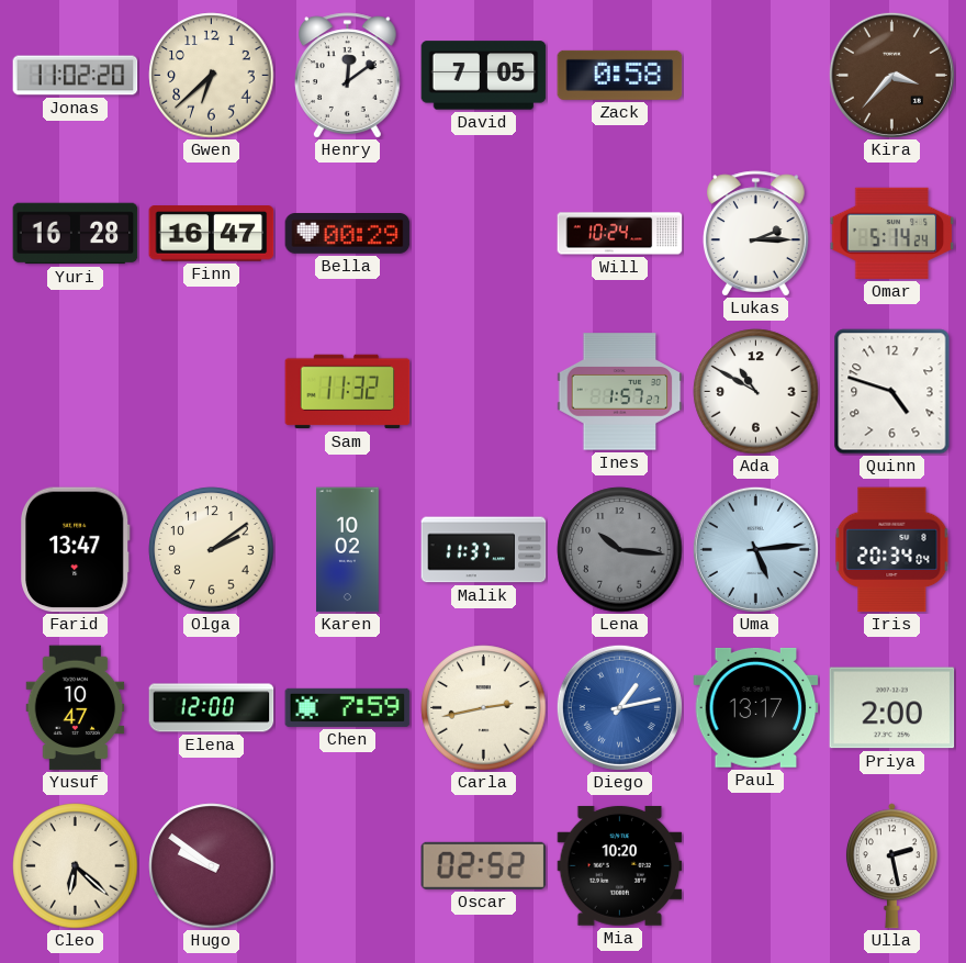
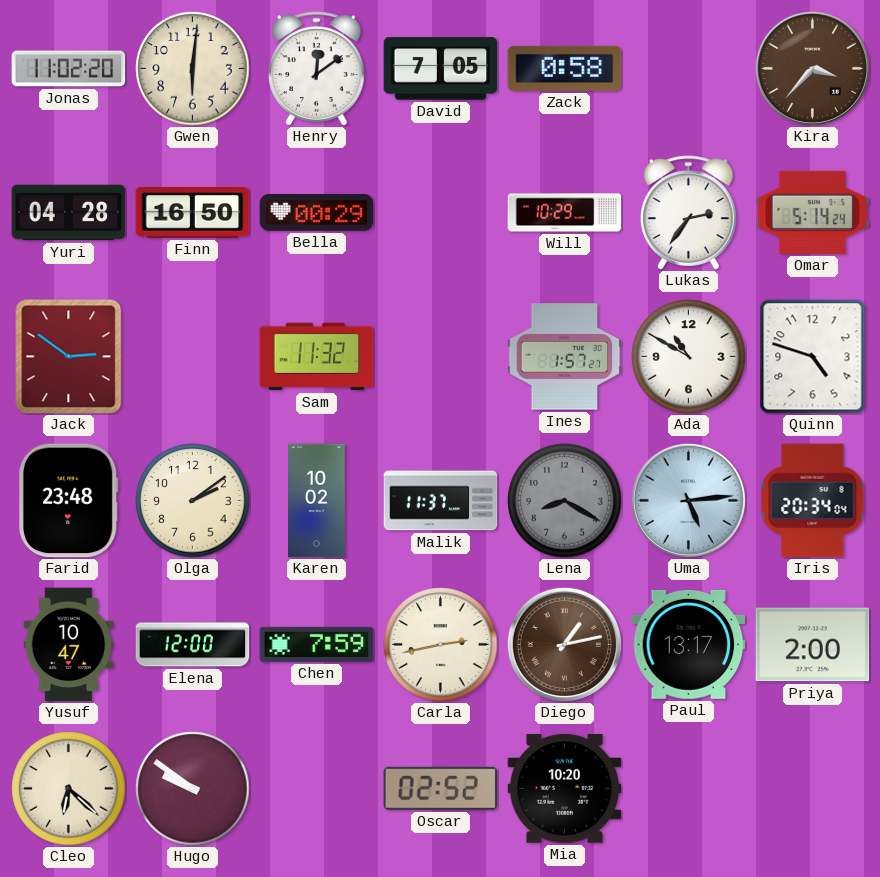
Gwen: 6:38 -> 6:01 (193, 69)
Yuri: 16:28 -> 04:28 (69, 213)
Finn: 16:47 -> 16:50 (193, 213)
Will: 10:24 -> 10:29 (565, 213)
Lukas: 2:15 -> 2:36 (689, 213)
Jack: none -> 2:51 (69, 357)
Farid: 13:47 -> 23:48 (69, 501)
Lena: 10:16 -> 8:20 (565, 501)
Diego dial: blue -> brown (564, 644)
Ulla: 2:28 -> none (891, 866)
